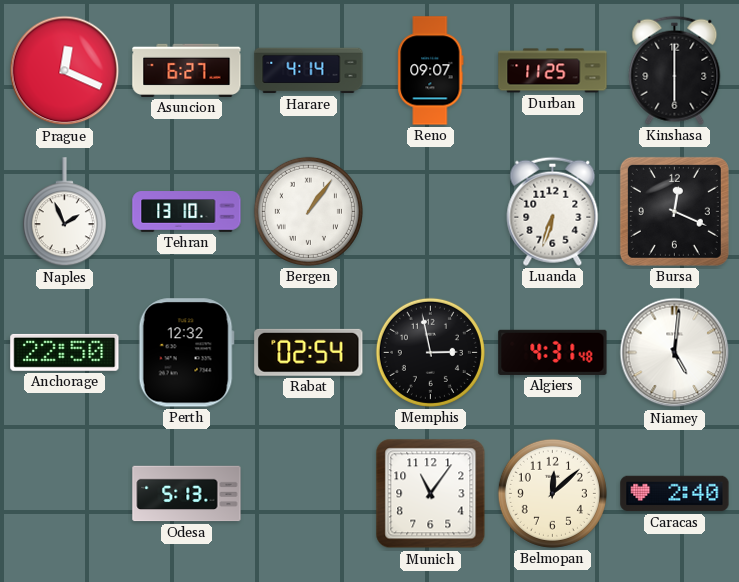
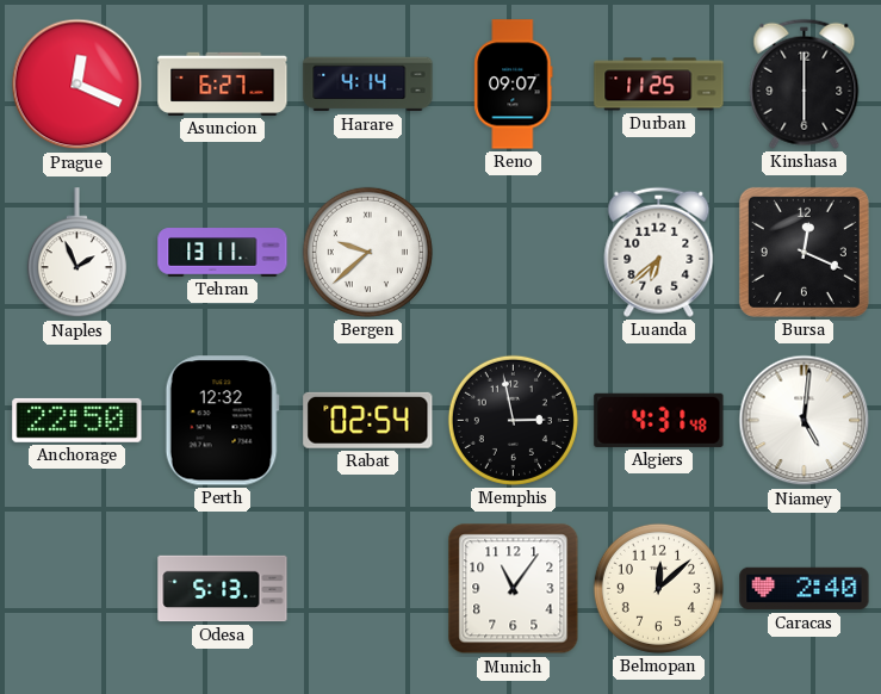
Tehran: 13:10 -> 13:11 (223, 253)
Bergen: 1:06 -> 9:38 (367, 252)
Luanda: 6:33 -> 6:38 (659, 252)
